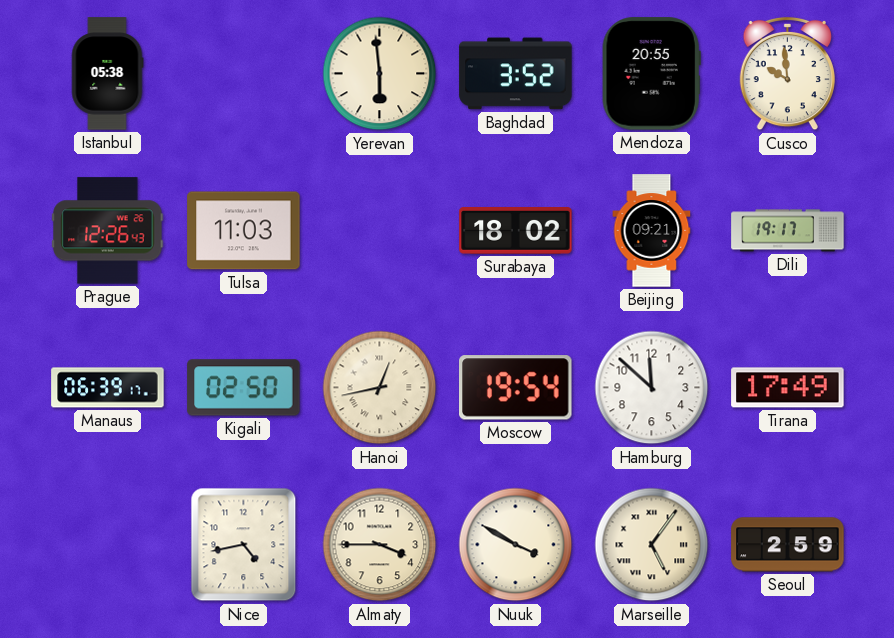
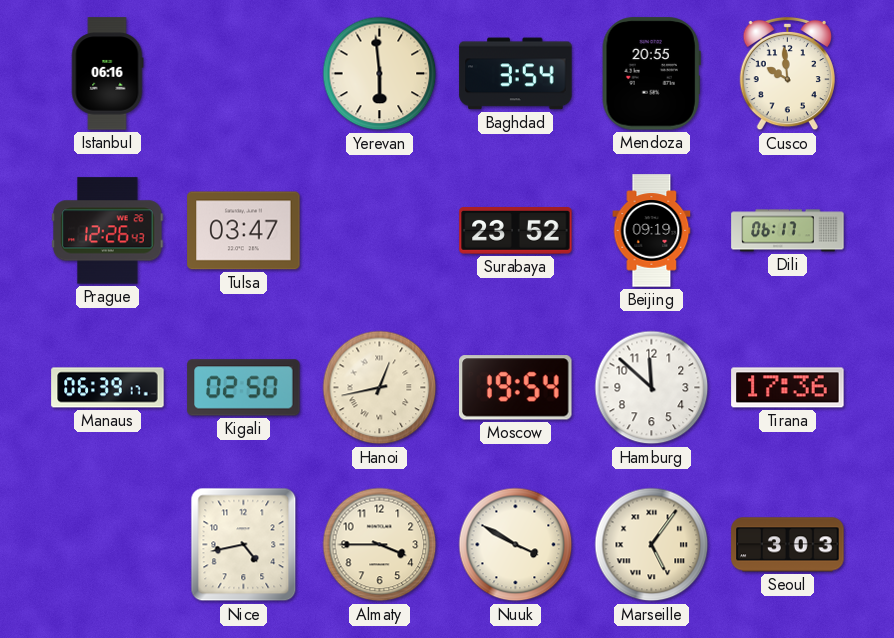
Istanbul: 05:38 -> 06:16 (107, 74)
Baghdad: 3:52 -> 3:54 (516, 74)
Tulsa: 11:03 -> 03:47 (244, 231)
Surabaya: 18:02 -> 23:52 (516, 231)
Beijing: 09:21 -> 09:19 (652, 231)
Dili: 19:17 -> 06:17 (788, 231)
Tirana: 17:49 -> 17:36 (788, 388)
Seoul: 2:59 -> 3:03 (788, 545)
